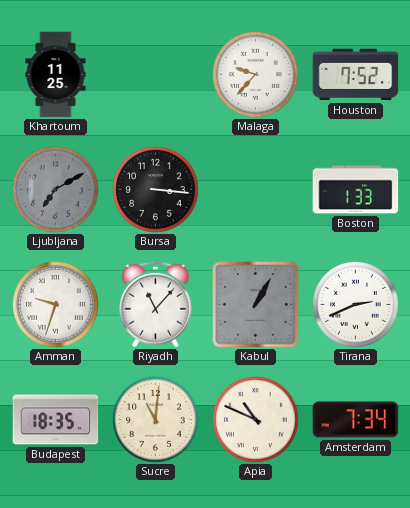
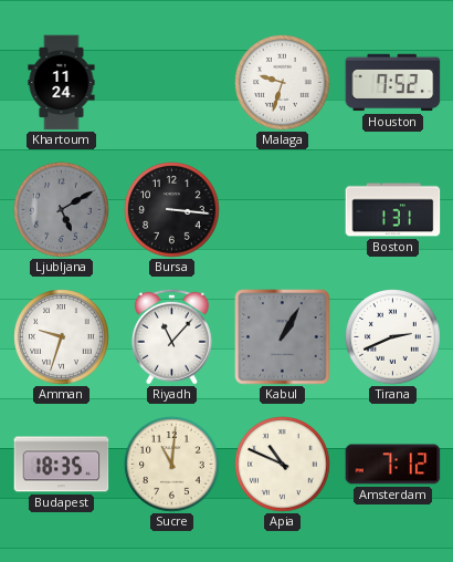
Khartoum: 11:25 -> 11:24 (62, 83)
Malaga: 9:37 -> 9:33 (283, 83)
Ljubljana: 7:10 -> 5:10 (62, 210)
Boston: 1:33 -> 1:31 (393, 210)
Amsterdam: 7:34 -> 7:12 (393, 465)
